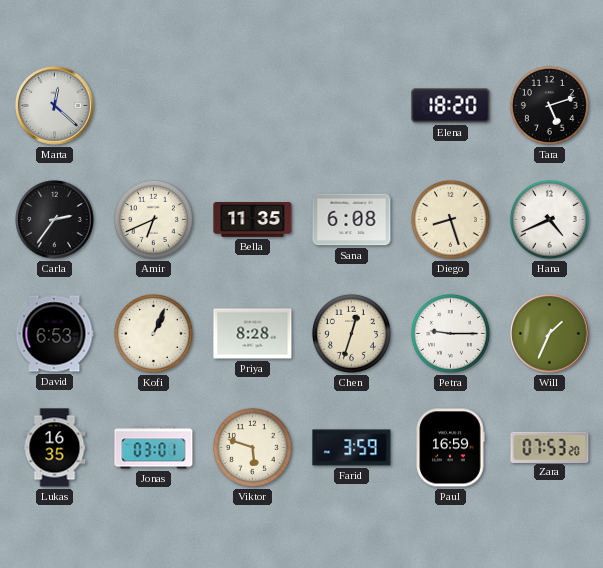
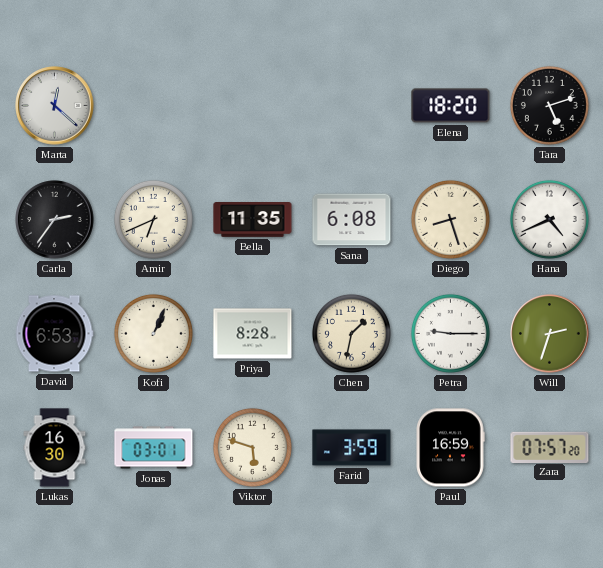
Chen: 12:33 -> 1:32 (351, 333)
Will: 1:34 -> 2:33 (550, 334)
Lukas: 16:35 -> 16:30 (55, 448)
Zara: 07:53 -> 07:57 (550, 447)
